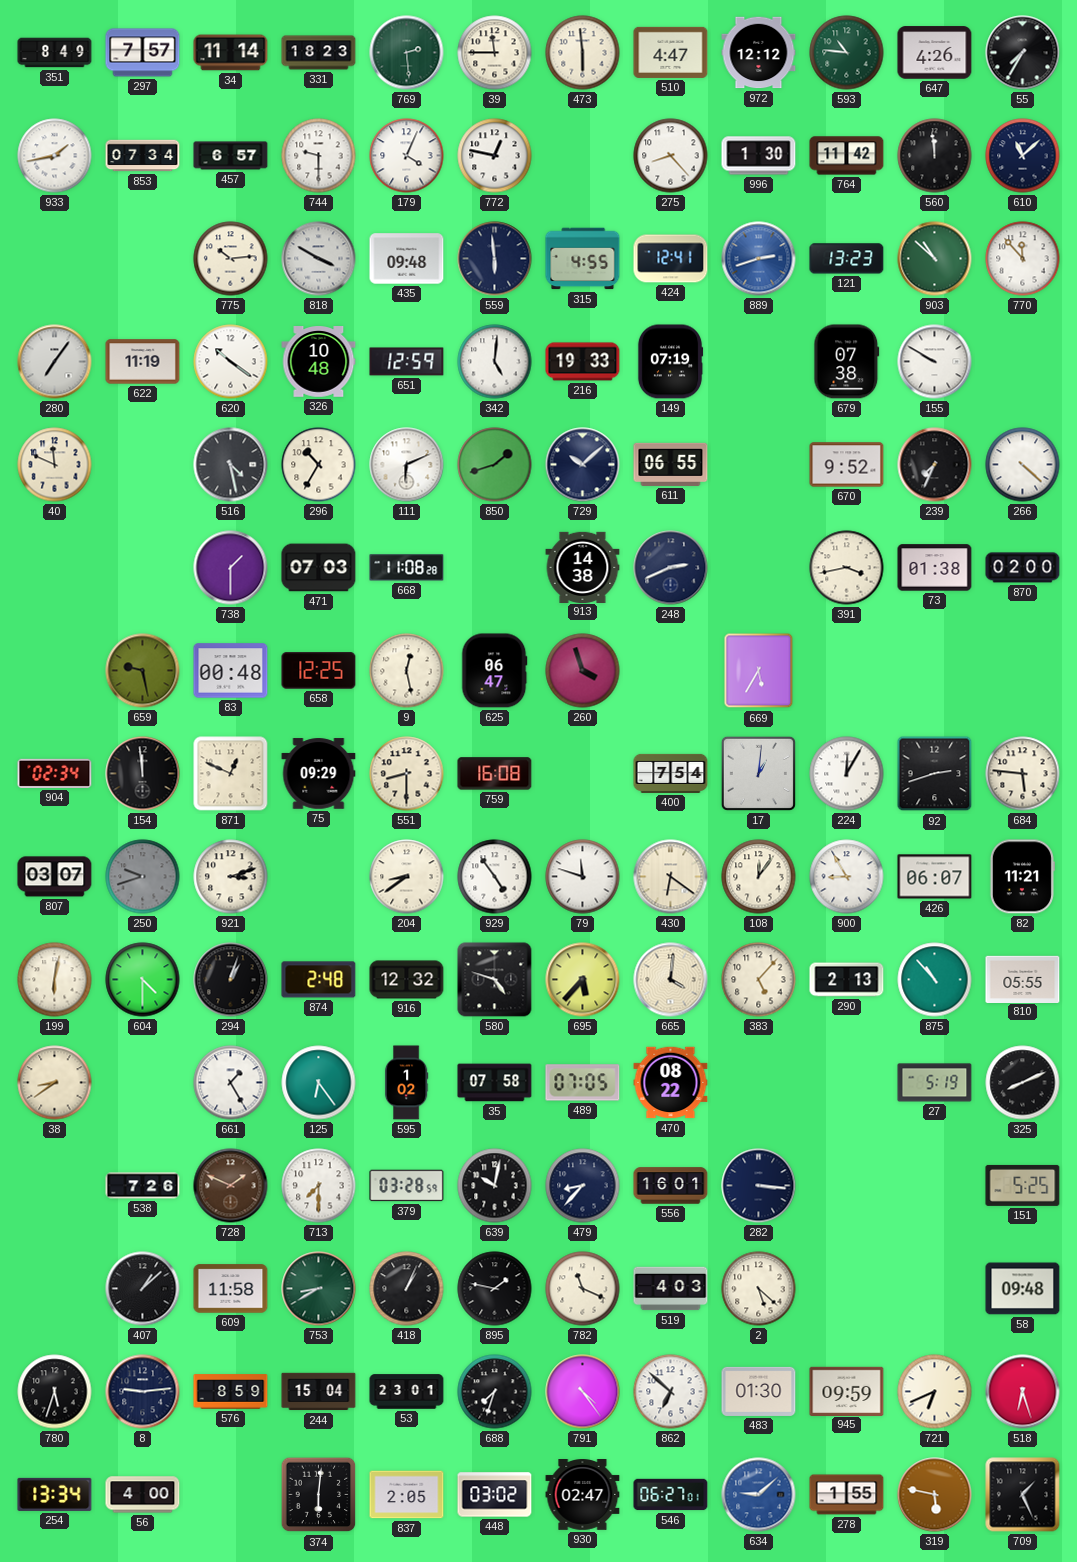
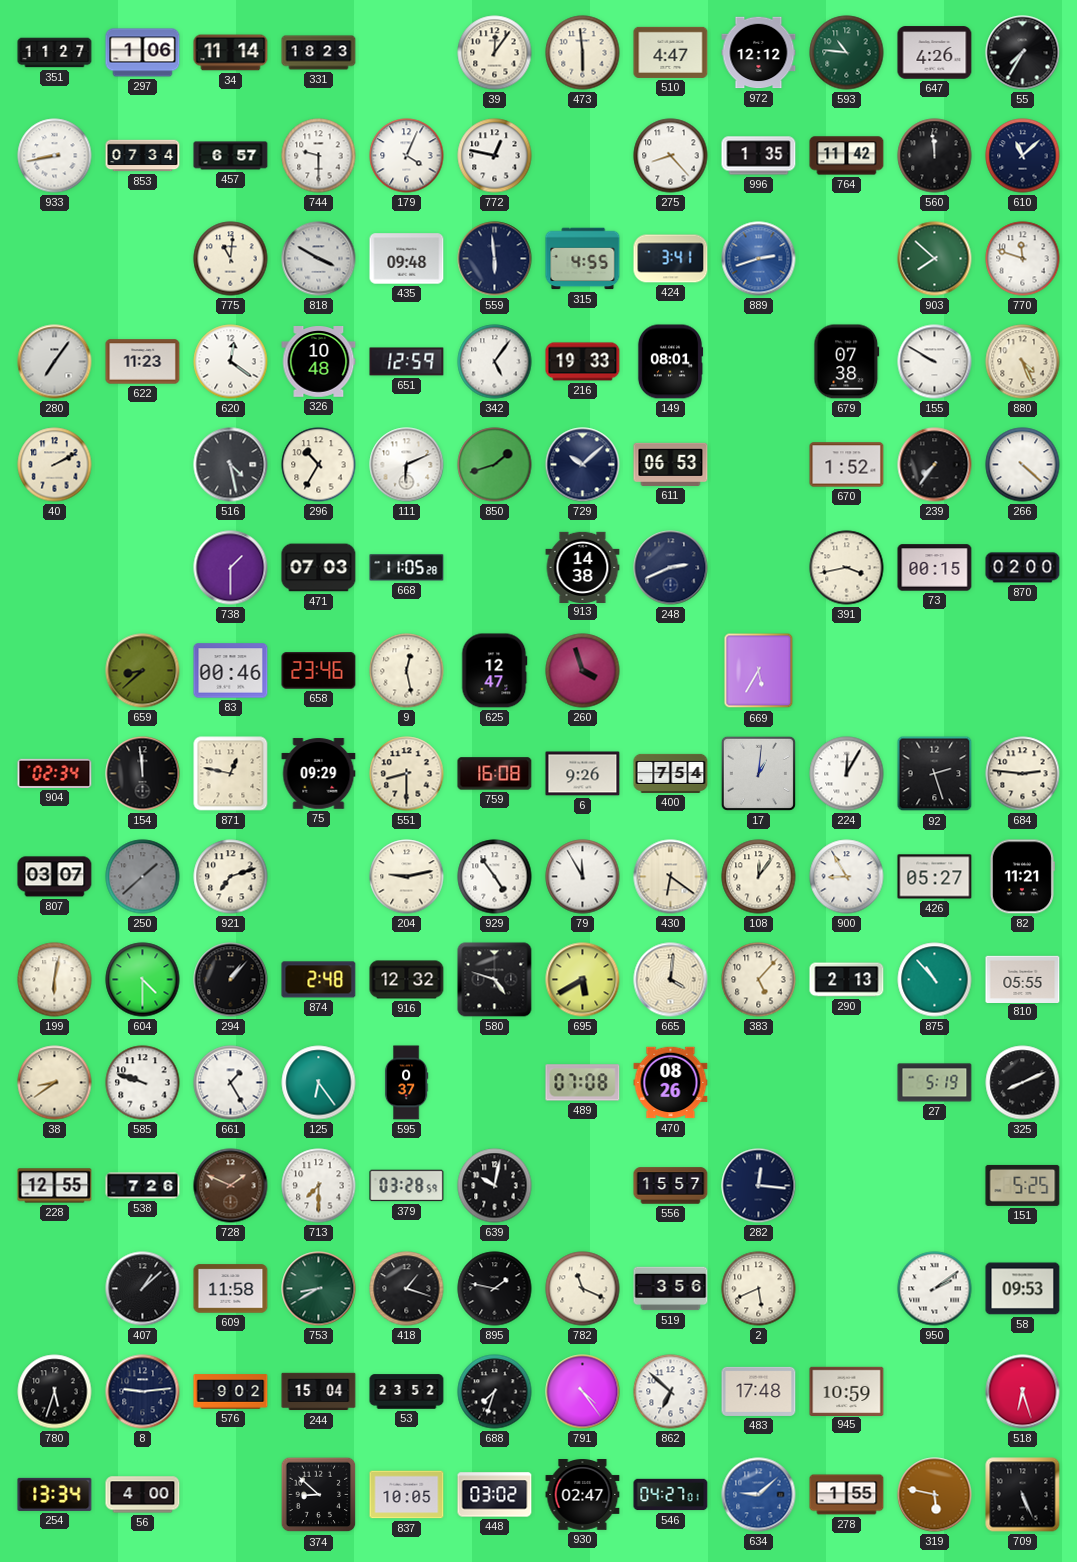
351: 8:49 -> 11:27 (55, 53)
297: 7:57 -> 1:06 (143, 53)
769: 2:29 -> none (407, 53)
39: 11:45 -> 12:06 (495, 53)
933: 1:43 -> 8:43 (55, 156)
996: 1:30 -> 1:35 (759, 156)
775: 10:14 -> 11:01 (231, 259)
424: 12:41 -> 3:41 (671, 259)
121: 13:23 -> none (847, 259)
903: 10:52 -> 7:52 (935, 259)
770: 11:53 -> 11:48 (1023, 259)
622: 11:19 -> 11:23 (143, 362)
620: 10:21 -> 12:21 (231, 362)
342: 5:01 -> 5:06 (495, 362)
149: 07:19 -> 08:01 (670, 362)
880: none -> 4:26 (1023, 362)
40: 11:49 -> 2:10 (55, 465)
611: 06:55 -> 06:53 (671, 464)
670: 9:52 -> 1:52 (847, 465)
239: 7:34 -> 7:36 (935, 465)
668: 11:08 -> 11:05 (407, 568)
73: 01:38 -> 00:15 (935, 568)
659: 9:28 -> 8:38 (143, 671)
83: 00:48 -> 00:46 (231, 671)
658: 12:25 -> 23:46 (319, 671)
625: 06:47 -> 12:47 (495, 671)
871: 12:49 -> 12:47 (231, 774)
6: none -> 9:26 (583, 774)
92: 2:42 -> 2:27 (935, 774)
684: 5:46 -> 2:46 (1023, 774)
250: 9:42 -> 1:38 (143, 877)
921: 3:12 -> 7:12 (231, 877)
204: 8:39 -> 9:13 (407, 877)
79: 11:48 -> 11:55 (583, 877)
426: 06:07 -> 05:27 (935, 877)
294: 1:03 -> 1:07 (231, 980)
695: 5:37 -> 5:40 (583, 980)
585: none -> 9:48 (143, 1083)
595: 1:02 -> 0:37 (406, 1083)
35: 07:58 -> none (495, 1083)
489: 07:05 -> 07:08 (583, 1083)
470: 08:22 -> 08:26 (671, 1083)
228: none -> 12:55 (55, 1186)
479: 8:37 -> none (583, 1186)
556: 16:01 -> 15:57 (671, 1186)
282: 3:16 -> 12:16 (759, 1186)
418: 1:04 -> 1:18 (407, 1289)
519: 4:03 -> 3:56 (671, 1289)
2: 5:22 -> 5:41 (759, 1289)
950: none -> 2:09 (935, 1289)
58: 09:48 -> 09:53 (1023, 1289)
576: 8:59 -> 9:02 (231, 1392)
53: 23:01 -> 23:52 (407, 1392)
483: 01:30 -> 17:48 (759, 1391)
945: 09:59 -> 10:59 (847, 1391)
721: 6:41 -> none (935, 1392)
374: 6:01 -> 8:52 (319, 1495)
837: 2:05 -> 10:05 (407, 1495)
546: 06:27 -> 04:27 (671, 1495)
709: 1:26 -> 5:26 (1023, 1495)
